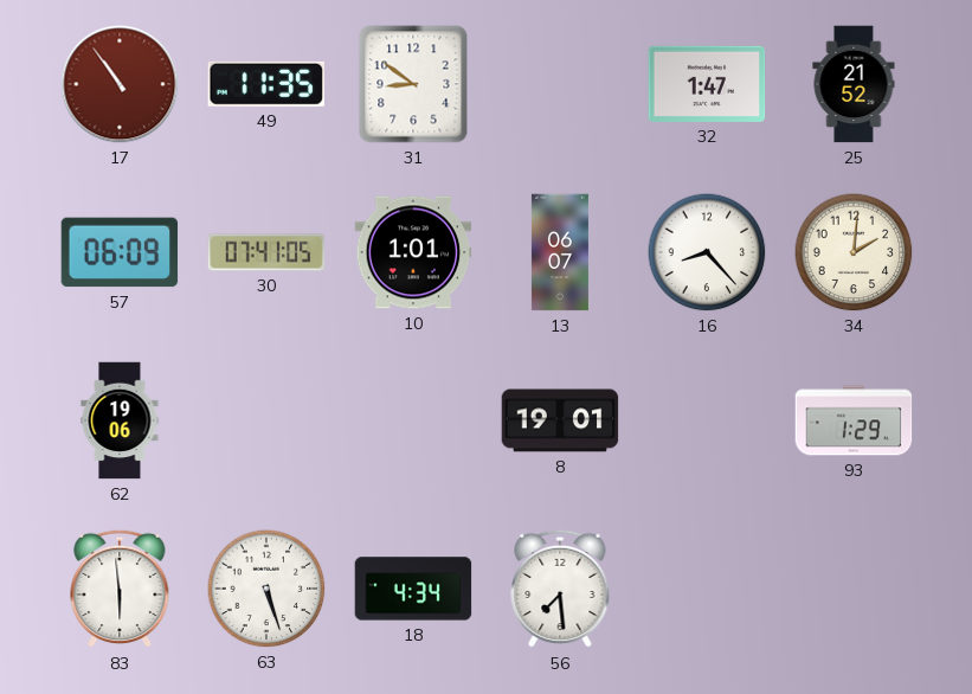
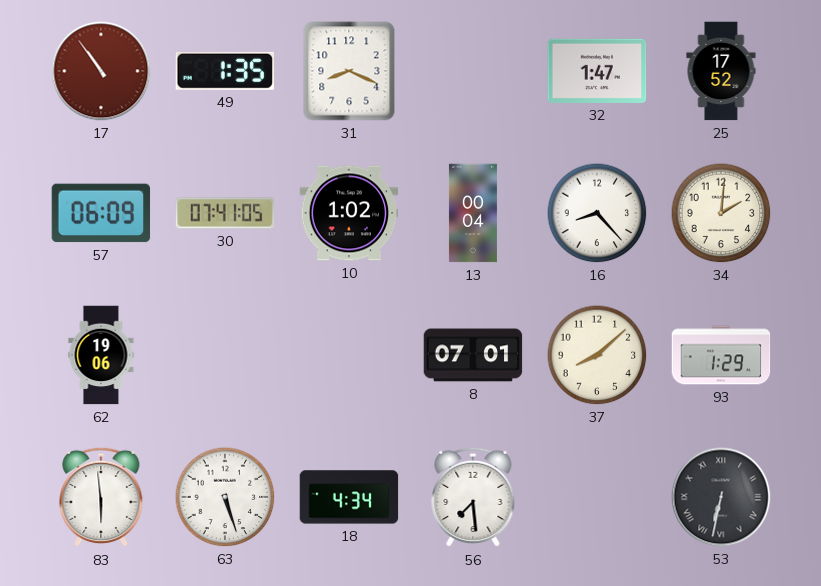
49: 11:35 -> 1:35 (224, 71)
31: 8:51 -> 8:19 (349, 71)
25: 21:52 -> 17:52 (721, 71)
10: 1:01 -> 1:02 (349, 213)
13: 06:07 -> 00:04 (473, 213)
8: 19:01 -> 07:01 (473, 355)
37: none -> 8:08 (597, 355)
53: none -> 6:32 (721, 497)
